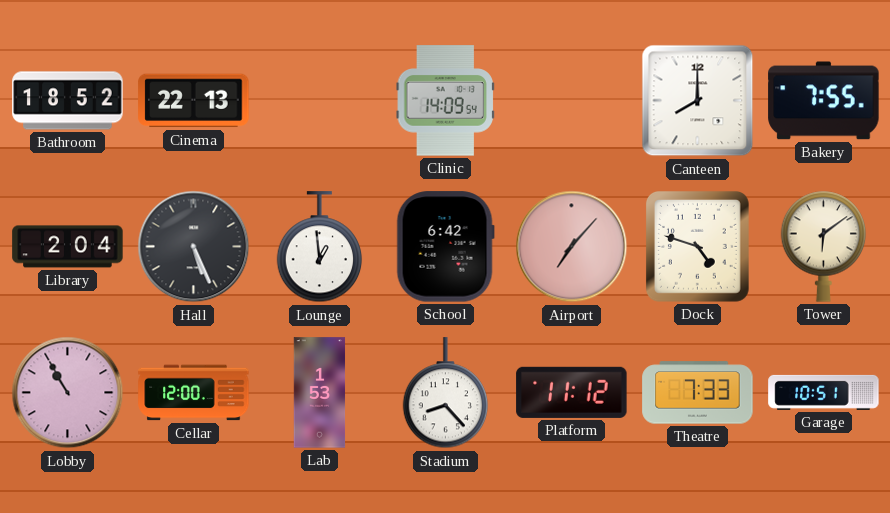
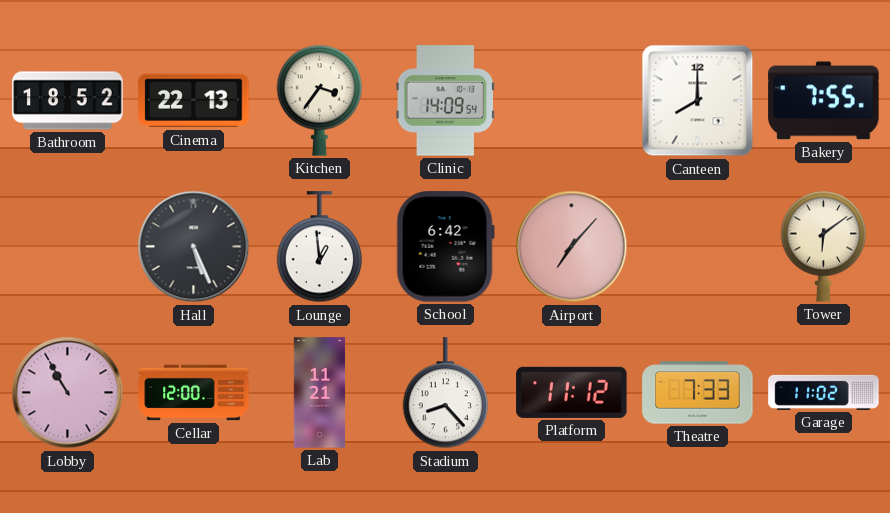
Kitchen: none -> 3:36 (320, 100)
Library: 2:04 -> none (68, 247)
Dock: 4:48 -> none (697, 247)
Lab: 1:53 -> 11:21 (320, 393)
Garage: 10:51 -> 11:02 (824, 392)
